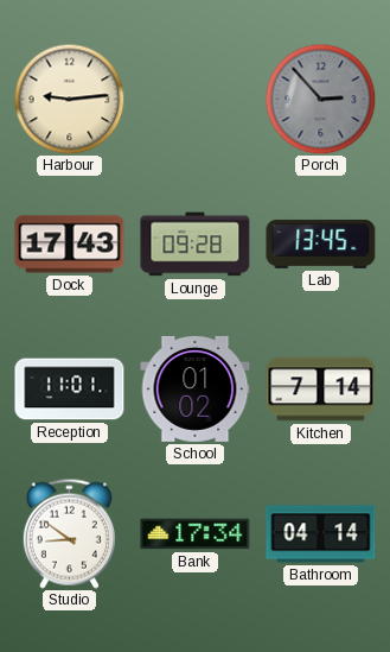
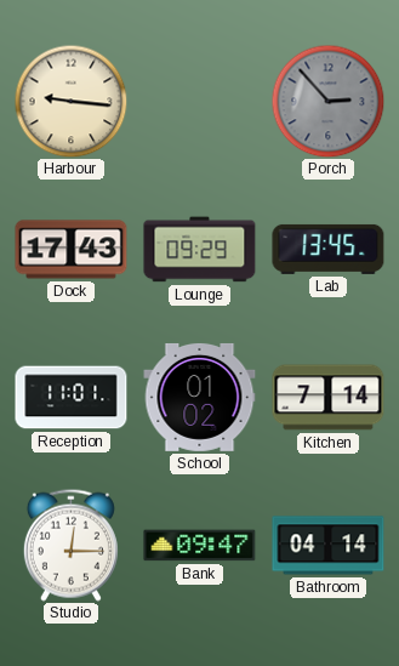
Harbour: 9:14 -> 9:16 (70, 101)
Lounge: 09:28 -> 09:29 (200, 250)
Studio: 8:51 -> 12:15 (70, 545)
Bank: 17:34 -> 09:47 (200, 546)
